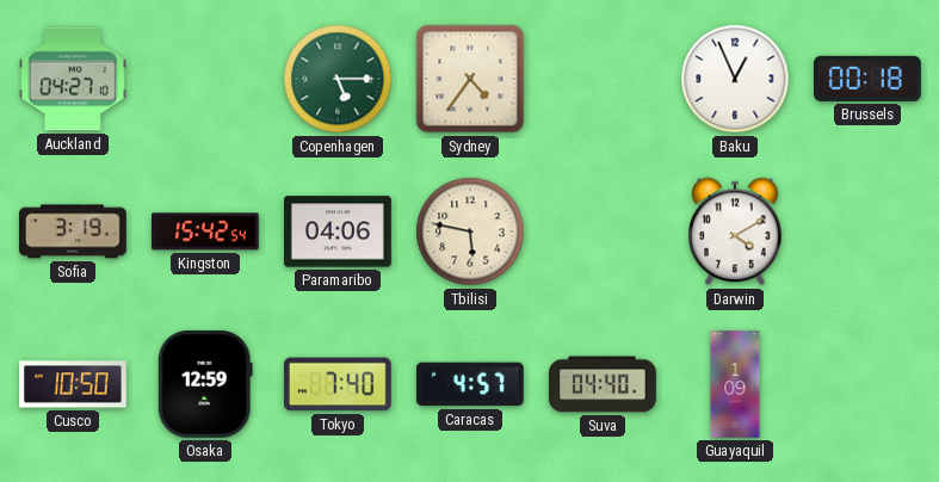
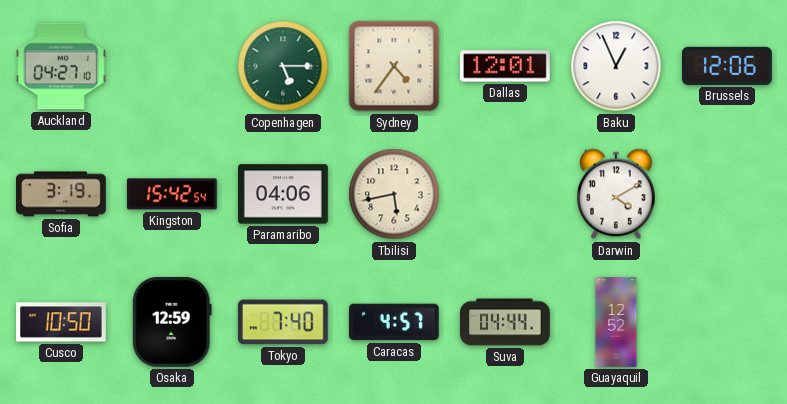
Dallas: none -> 12:01 (505, 66)
Brussels: 00:18 -> 12:06 (728, 66)
Tbilisi: 5:47 -> 5:43 (394, 194)
Suva: 04:40 -> 04:44 (505, 322)
Guayaquil: 1:09 -> 12:52 (616, 322)
